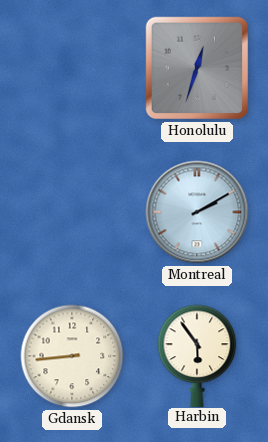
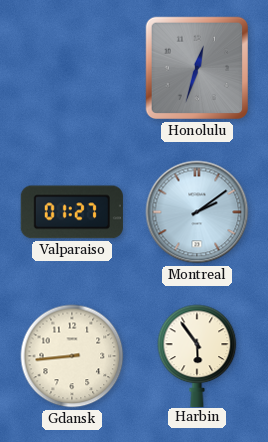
Valparaiso: none -> 01:27 (72, 212)
Montreal: 2:10 -> 2:09 (197, 212)
